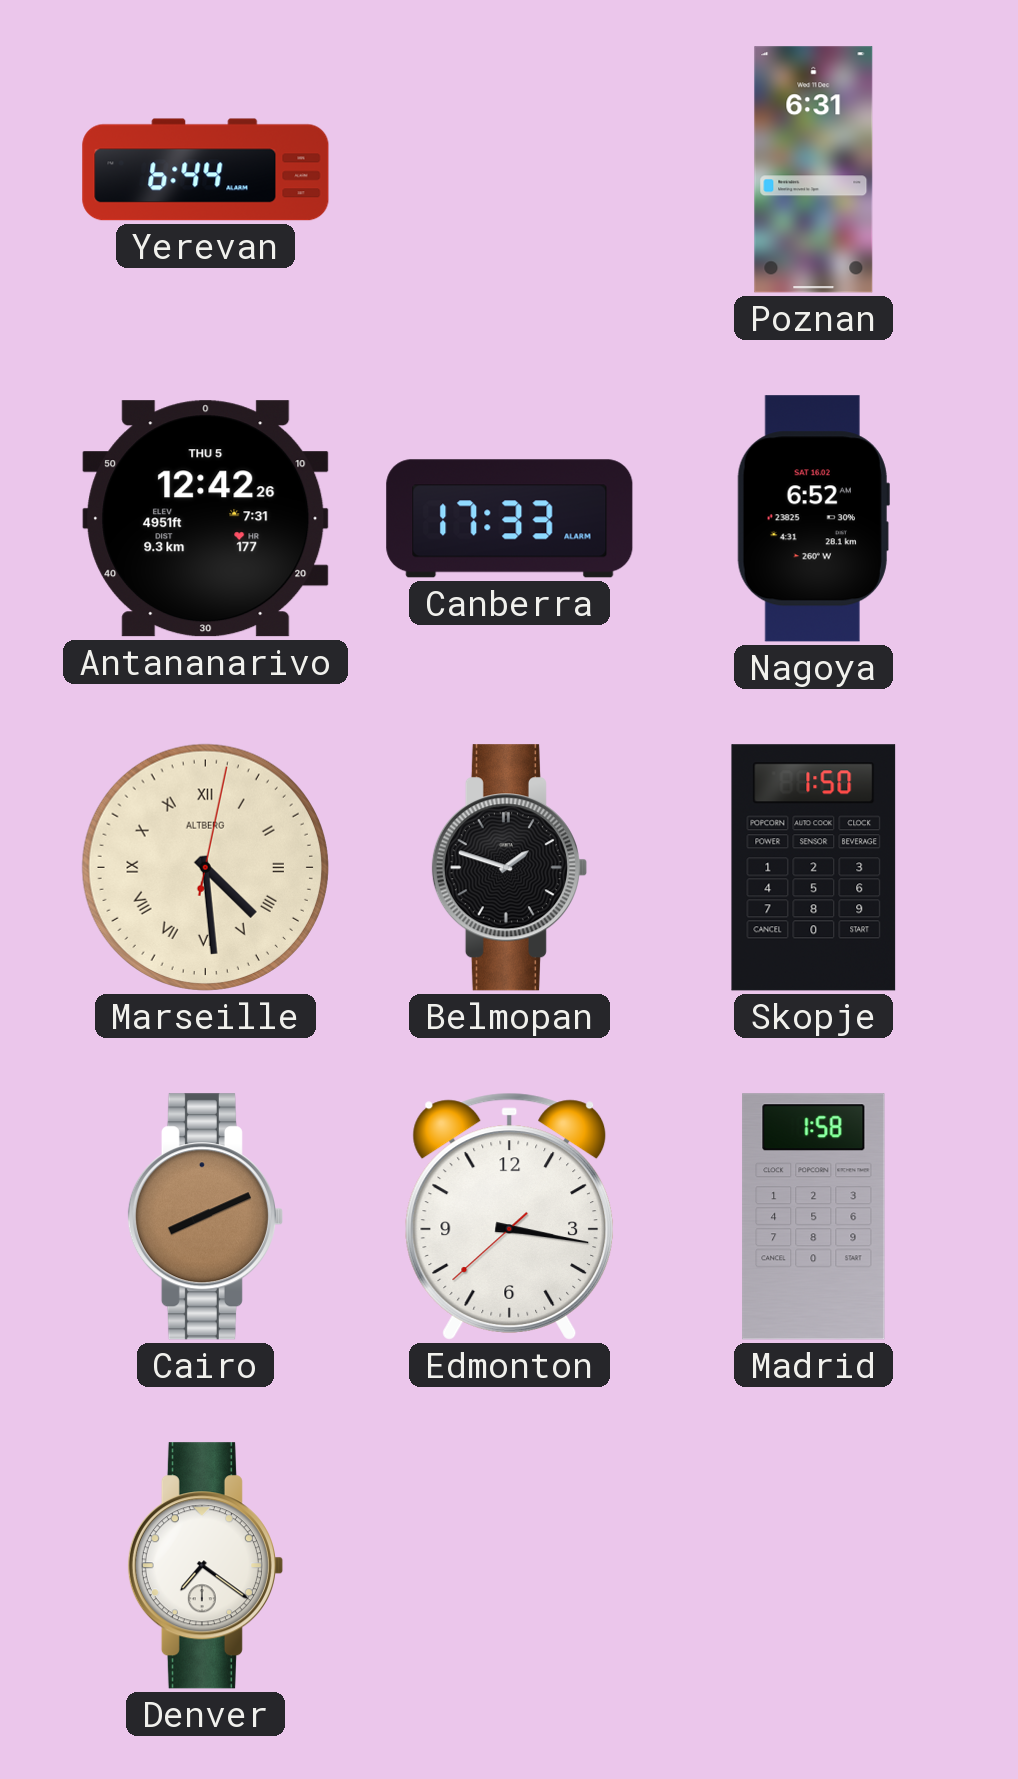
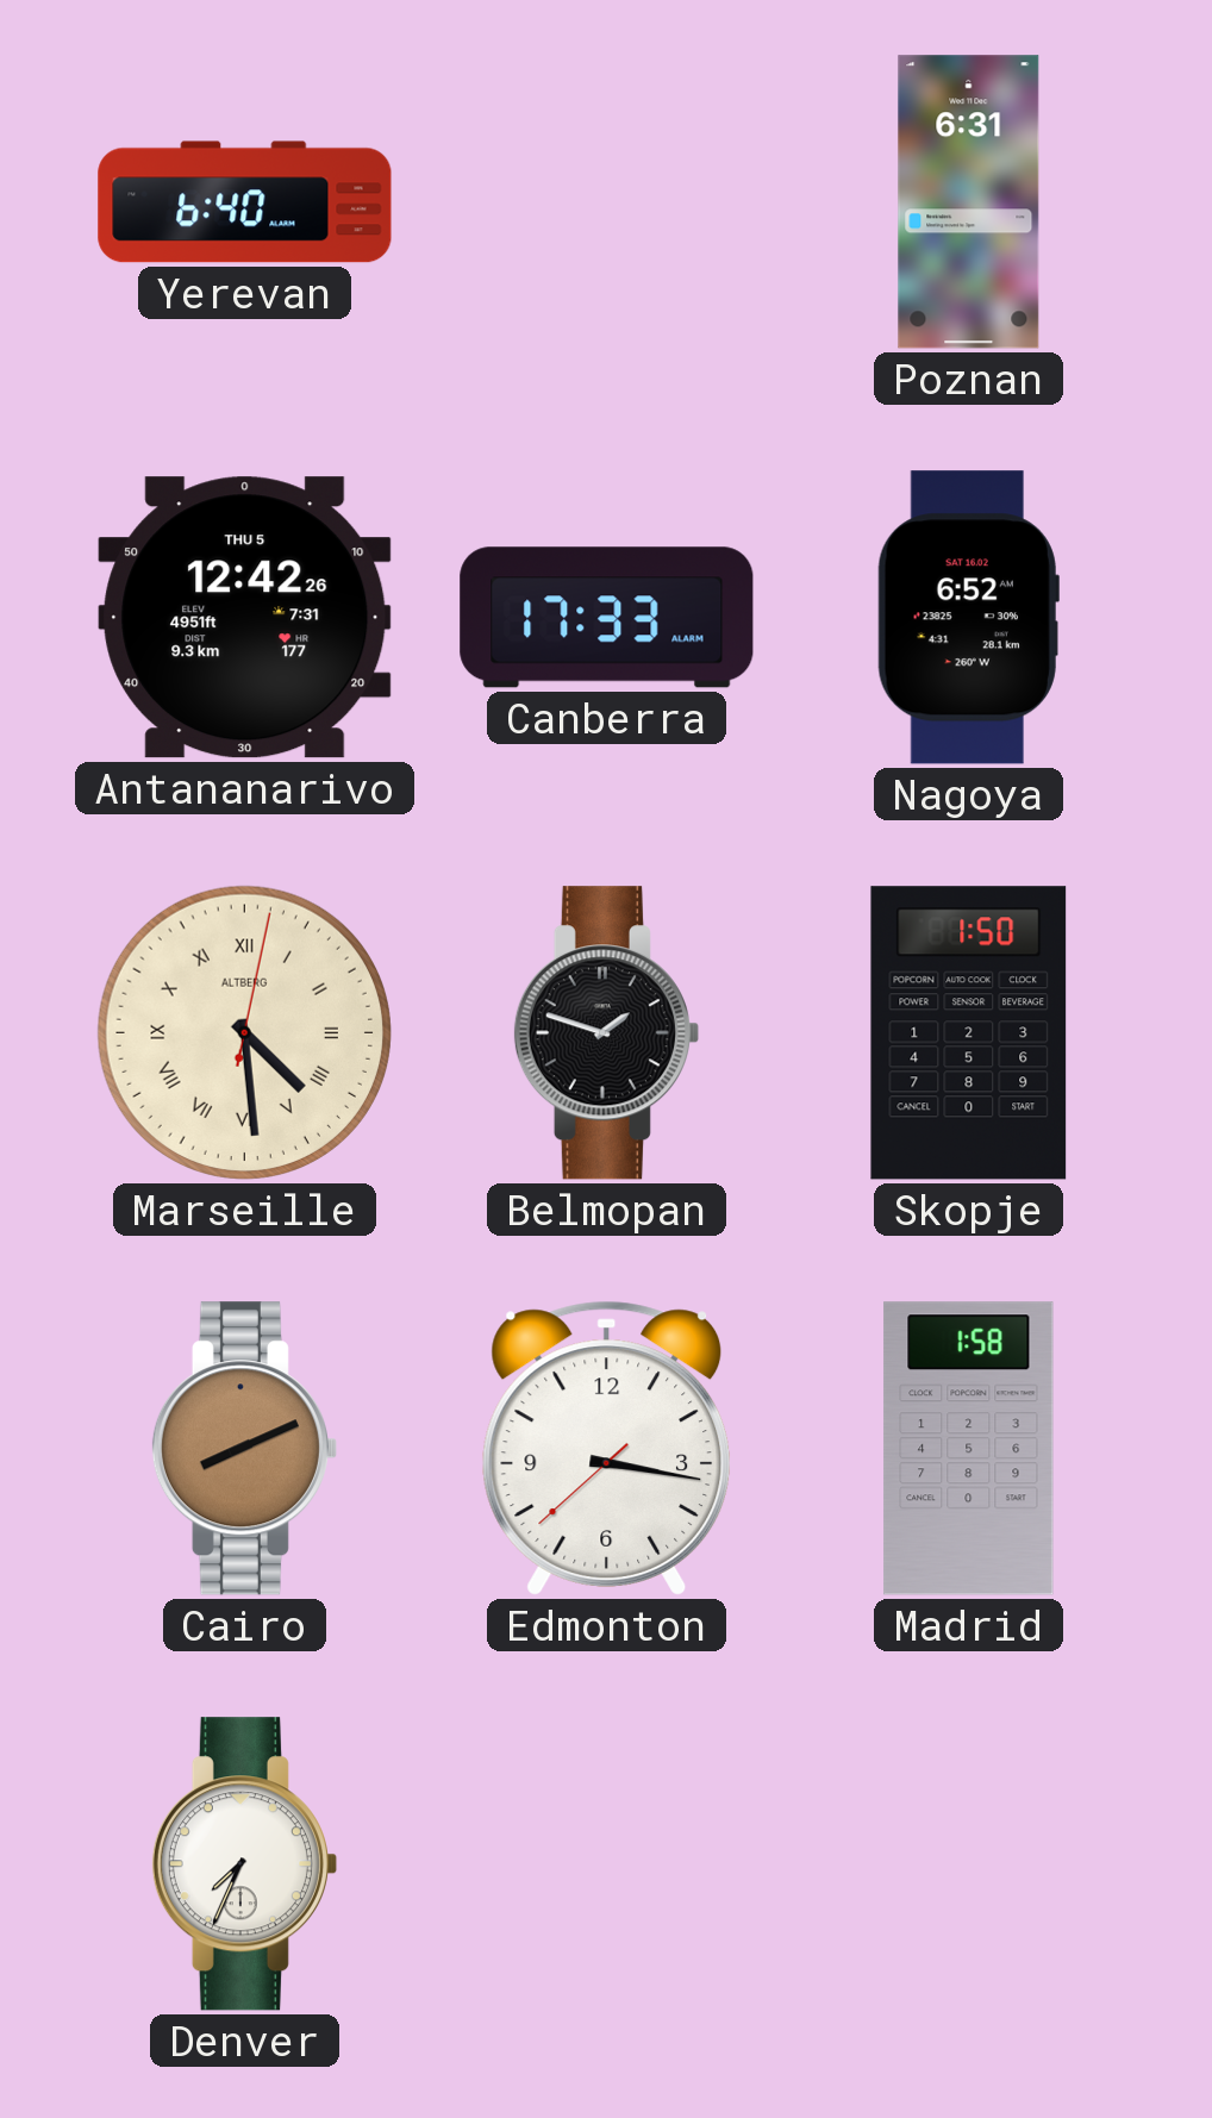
Yerevan: 6:44 -> 6:40 (245, 202)
Denver: 7:21 -> 7:34 (244, 1864)
